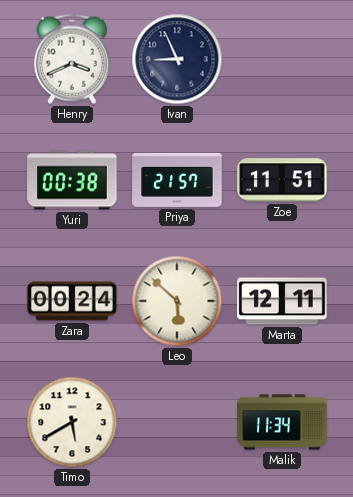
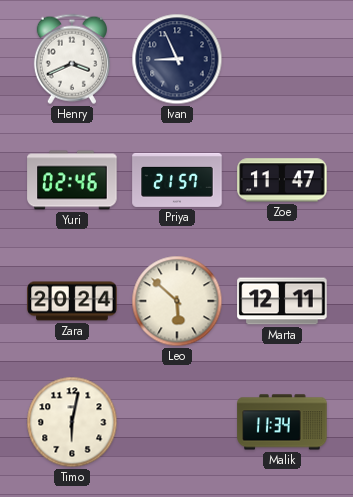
Yuri: 00:38 -> 02:46 (72, 180)
Zoe: 11:51 -> 11:47 (282, 180)
Zara: 00:24 -> 20:24 (72, 301)
Timo: 5:40 -> 6:02 (72, 422)
